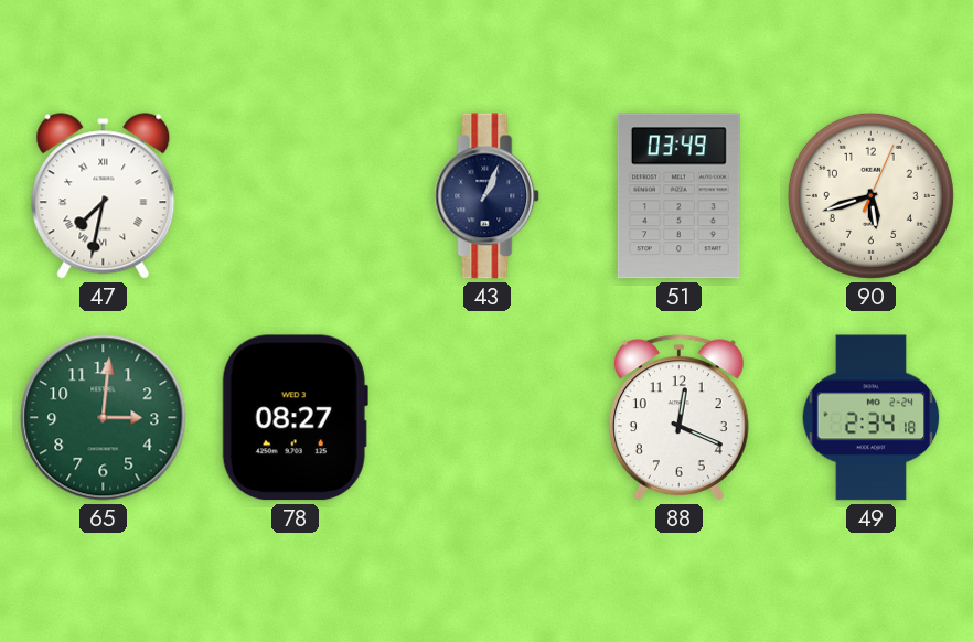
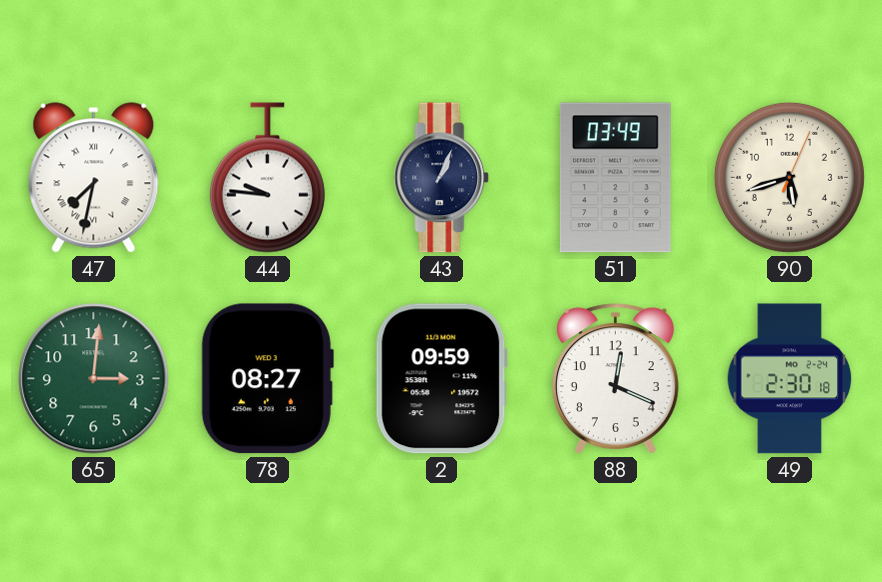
44: none -> 9:46 (267, 178)
2: none -> 09:59 (441, 379)
49: 2:34 -> 2:30 (790, 379)
